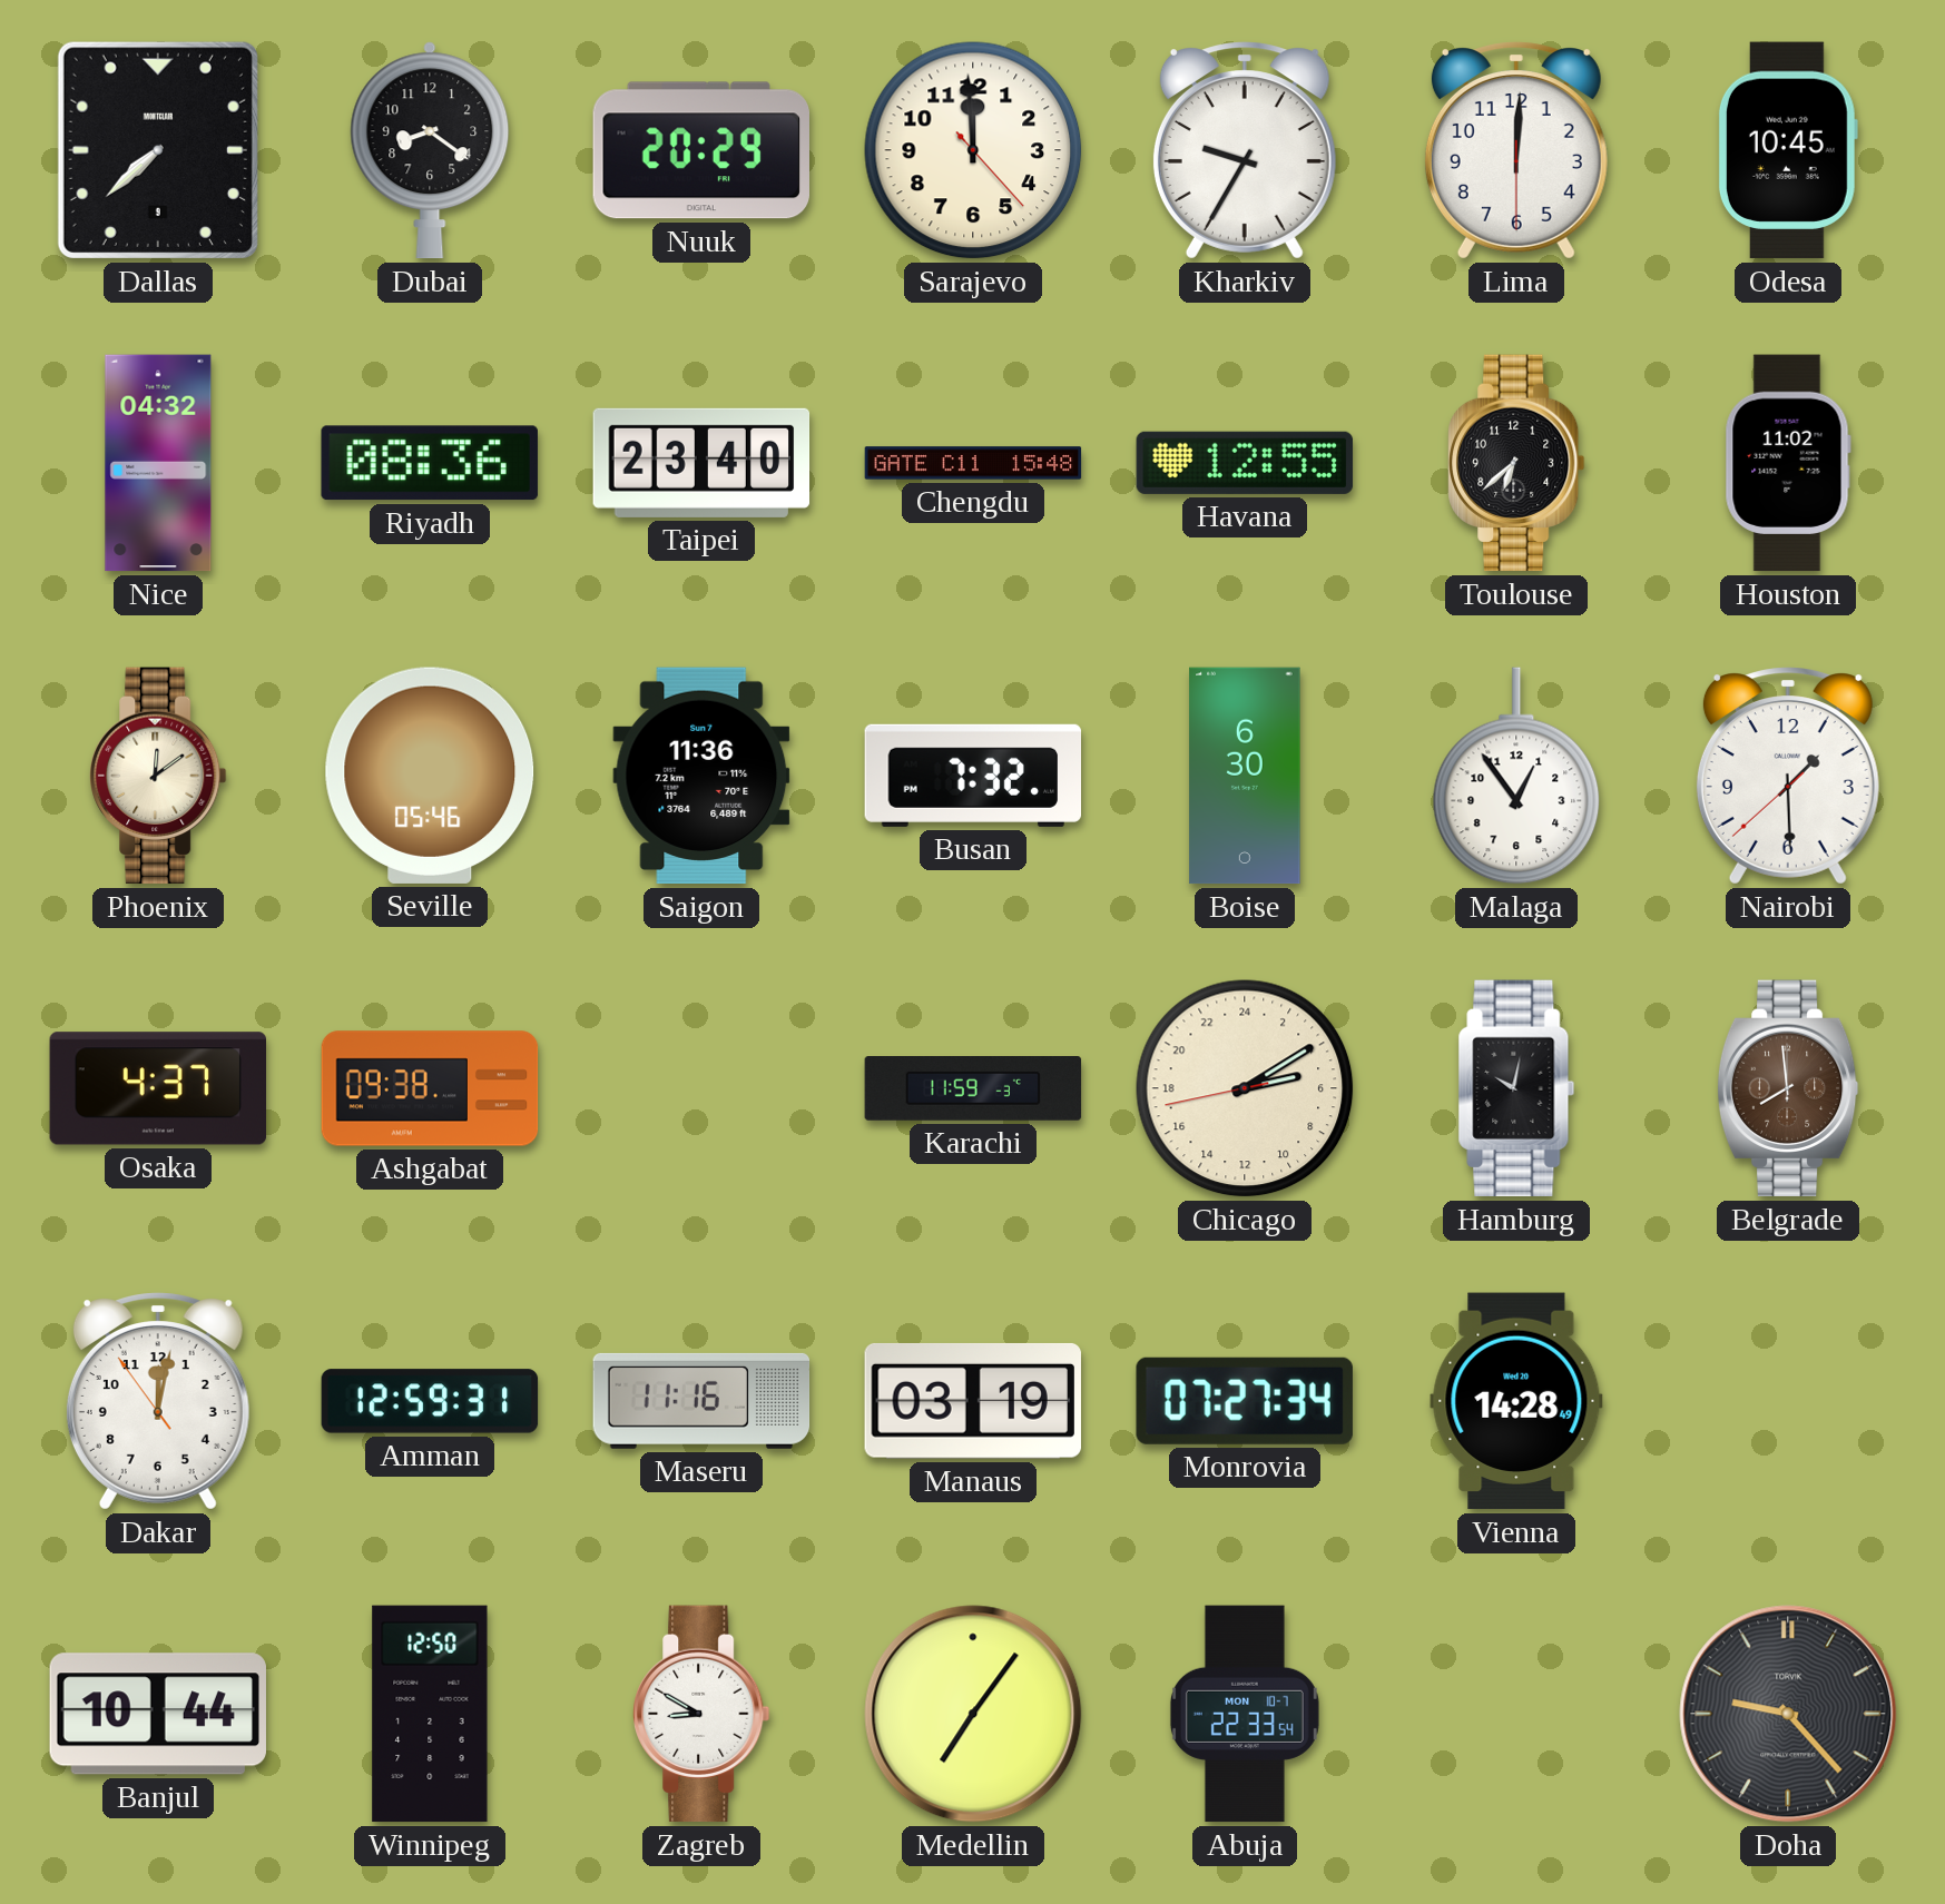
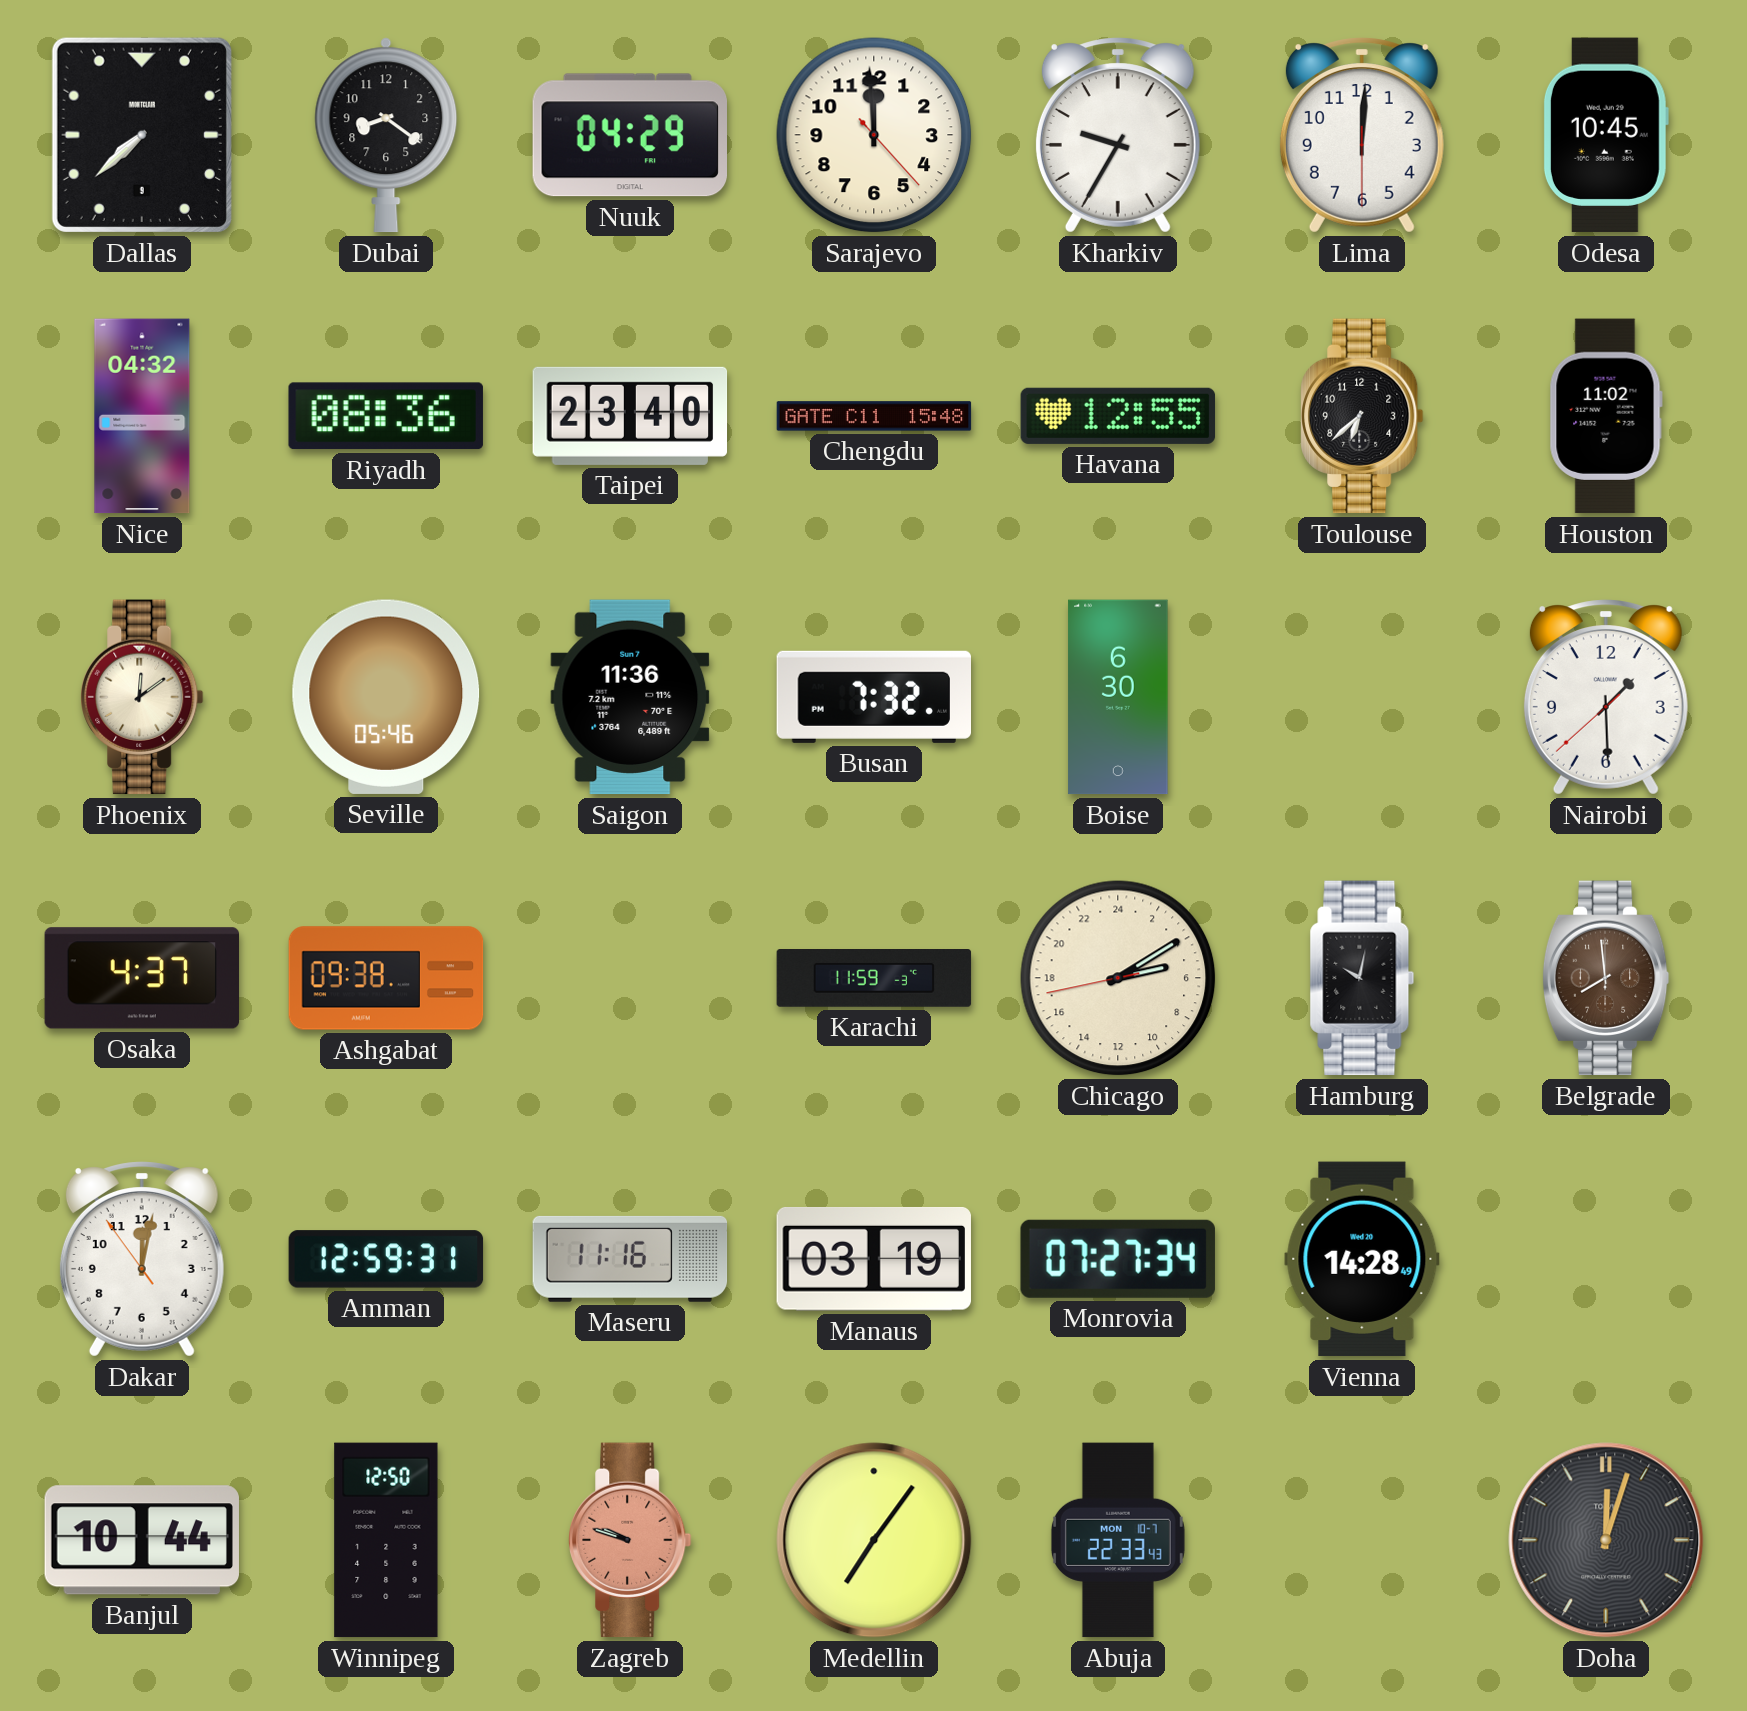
Nuuk: 20:29 -> 04:29 (629, 135)
Malaga: 12:54 -> none (1516, 776)
Zagreb: 8:50 -> 9:48 (630, 1540)
Zagreb dial: white -> salmon (630, 1540)
Abuja: 22:33:54 -> 22:33:43 (1118, 1540)
Doha: 9:23 -> 12:03 (1606, 1540)
